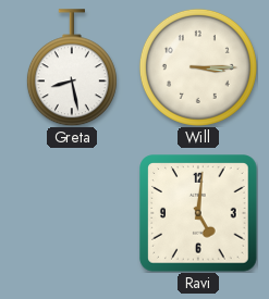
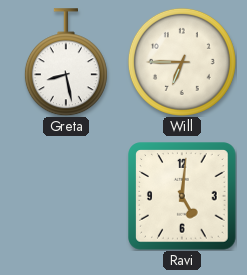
Will: 3:15 -> 6:45 (182, 62)
